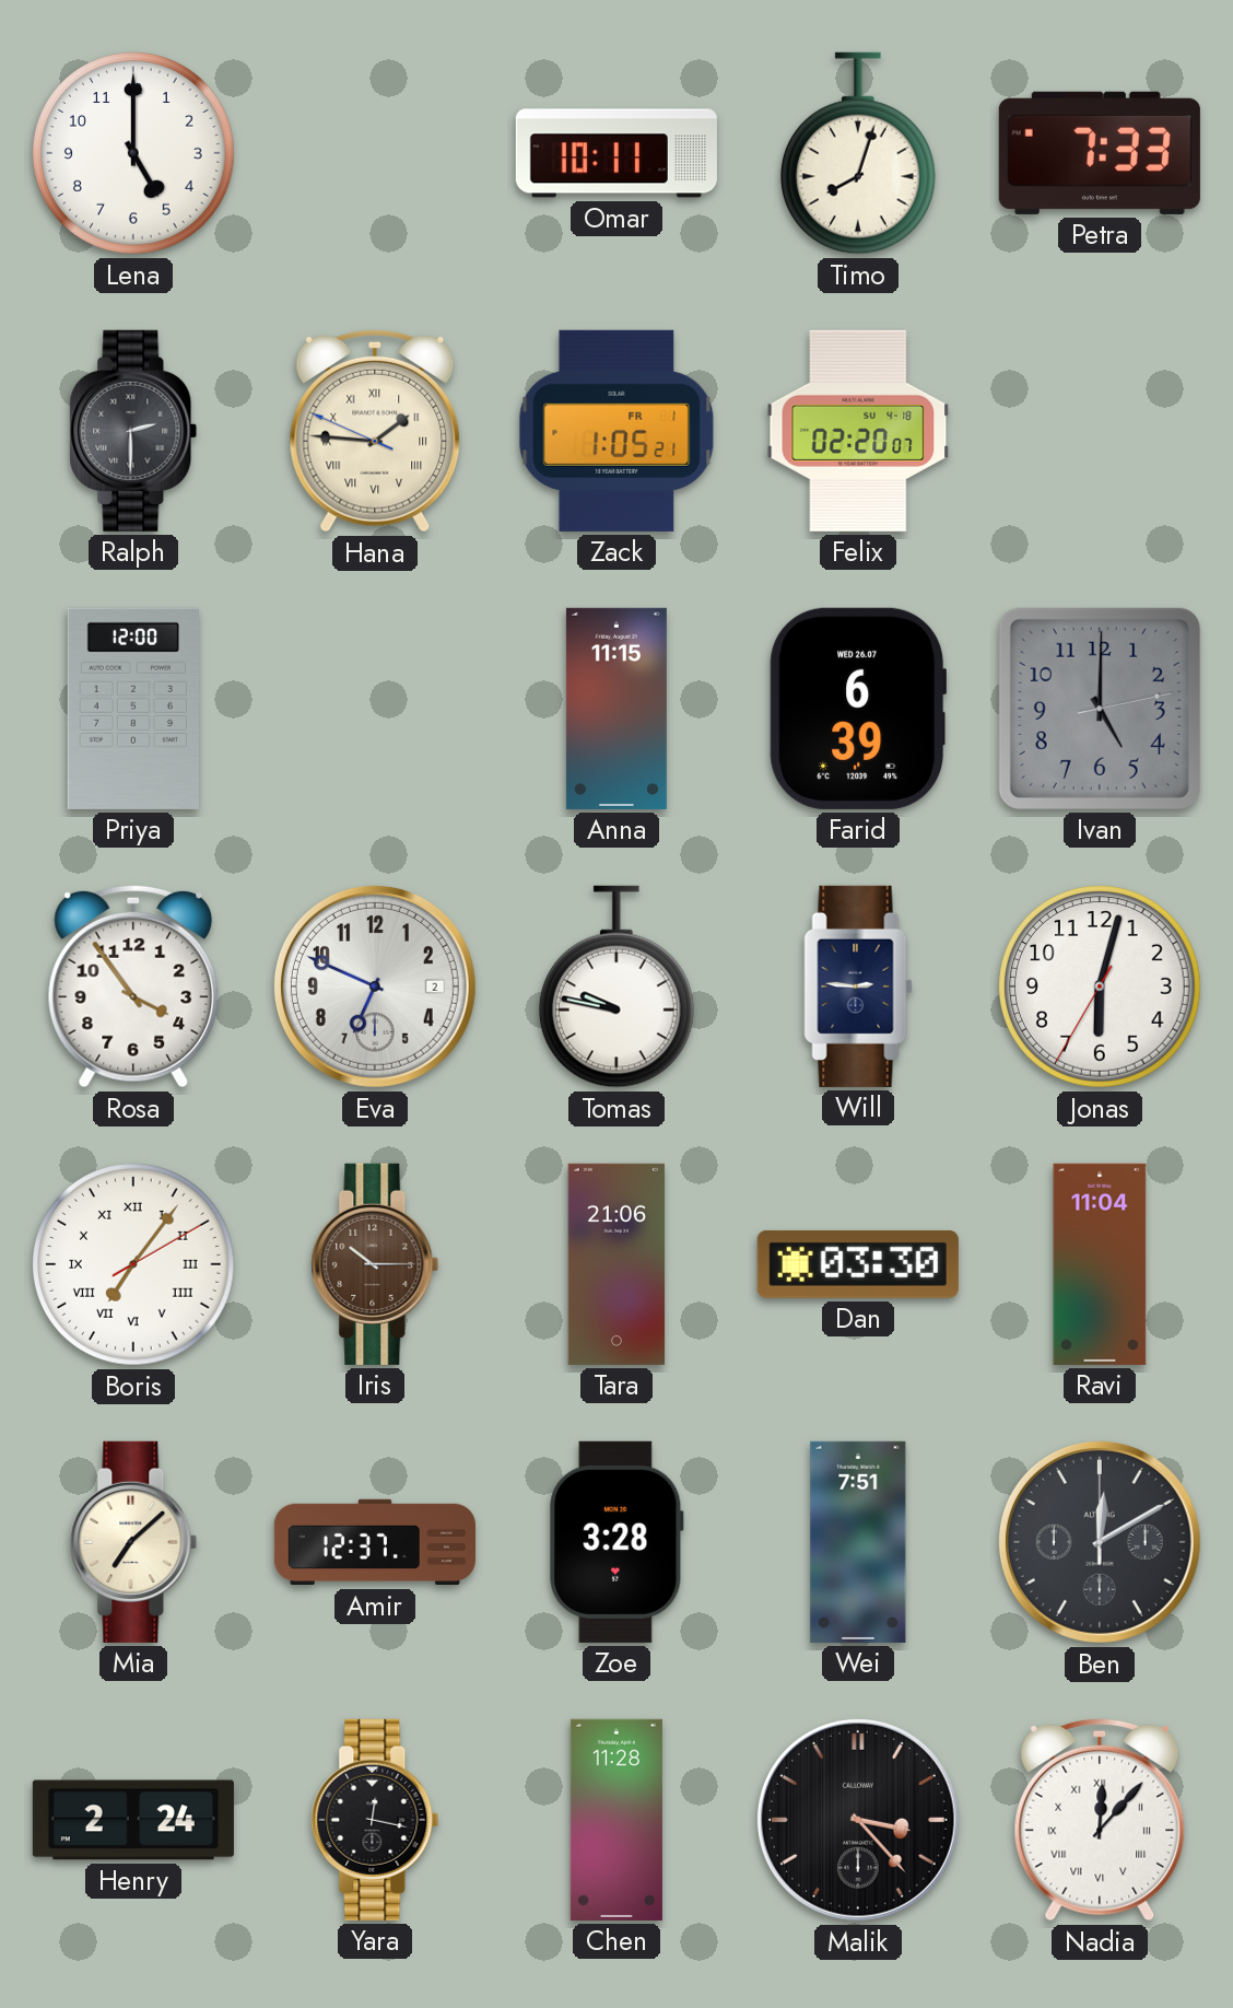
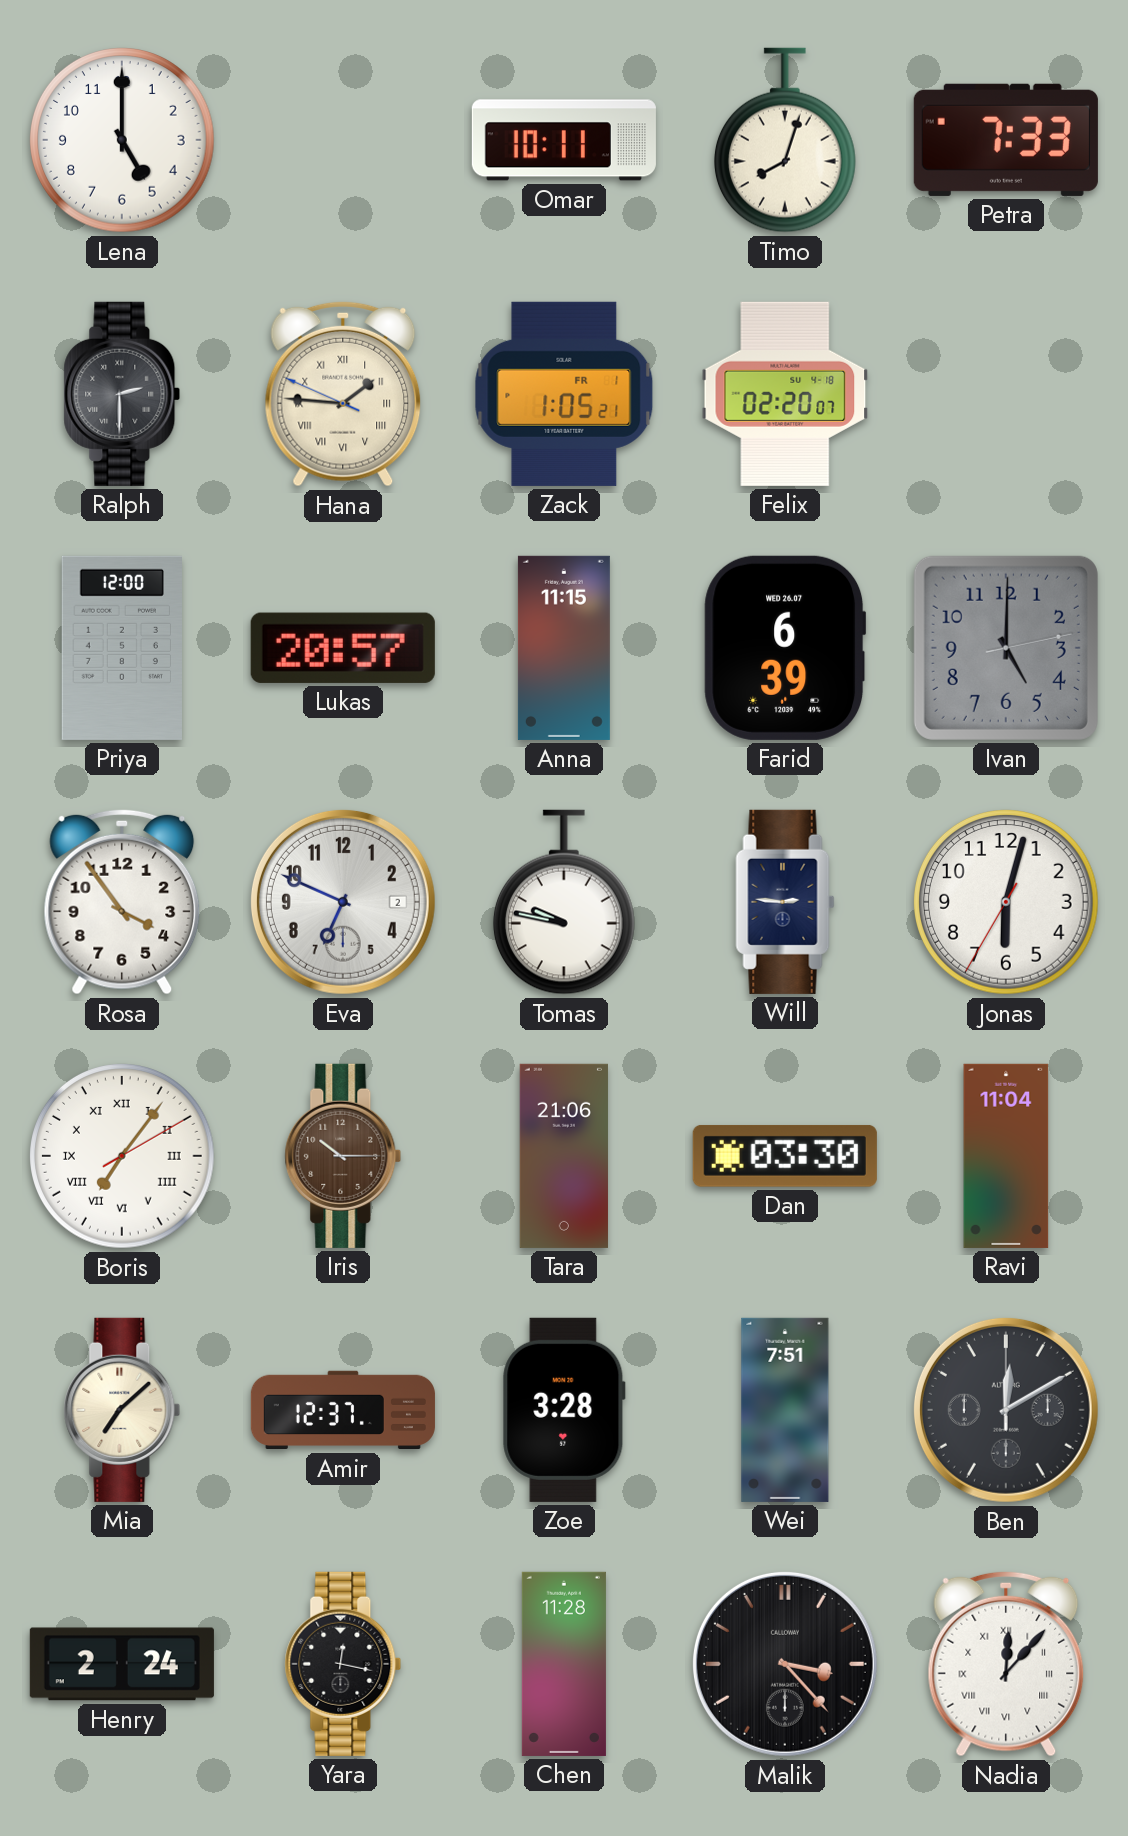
Lukas: none -> 20:57 (343, 648)
